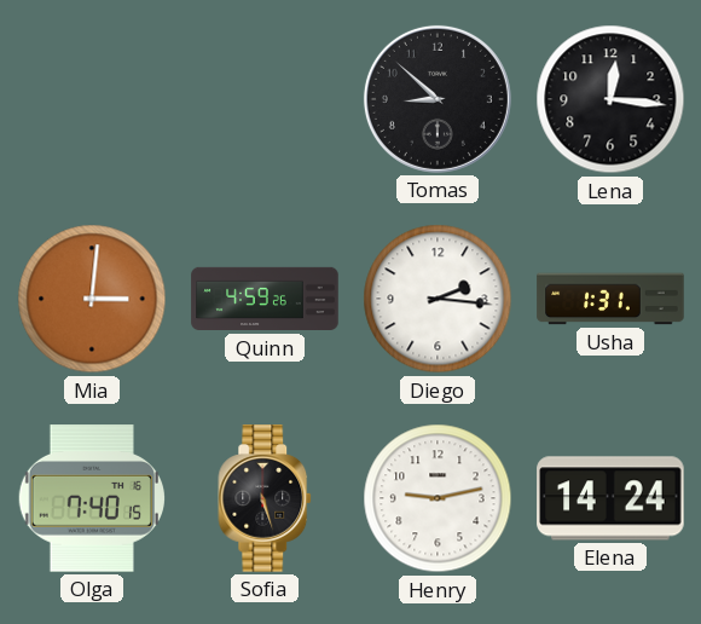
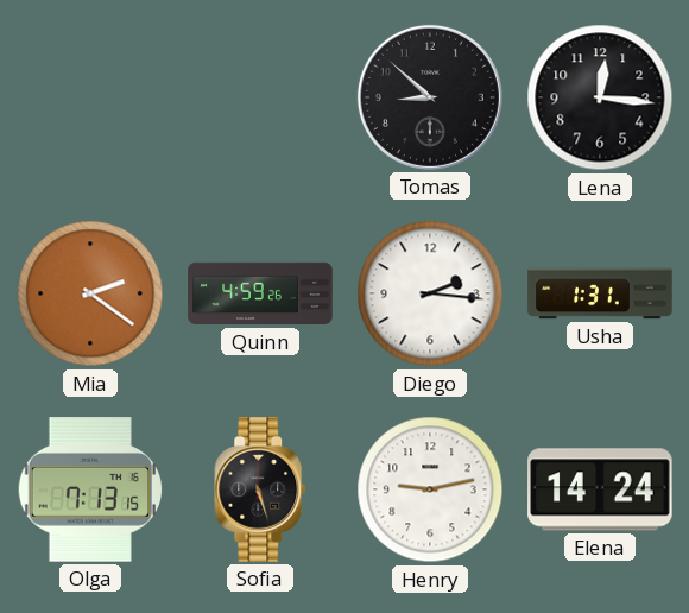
Mia: 3:01 -> 2:21 (90, 293)
Olga: 7:40 -> 7:13 (89, 489)
